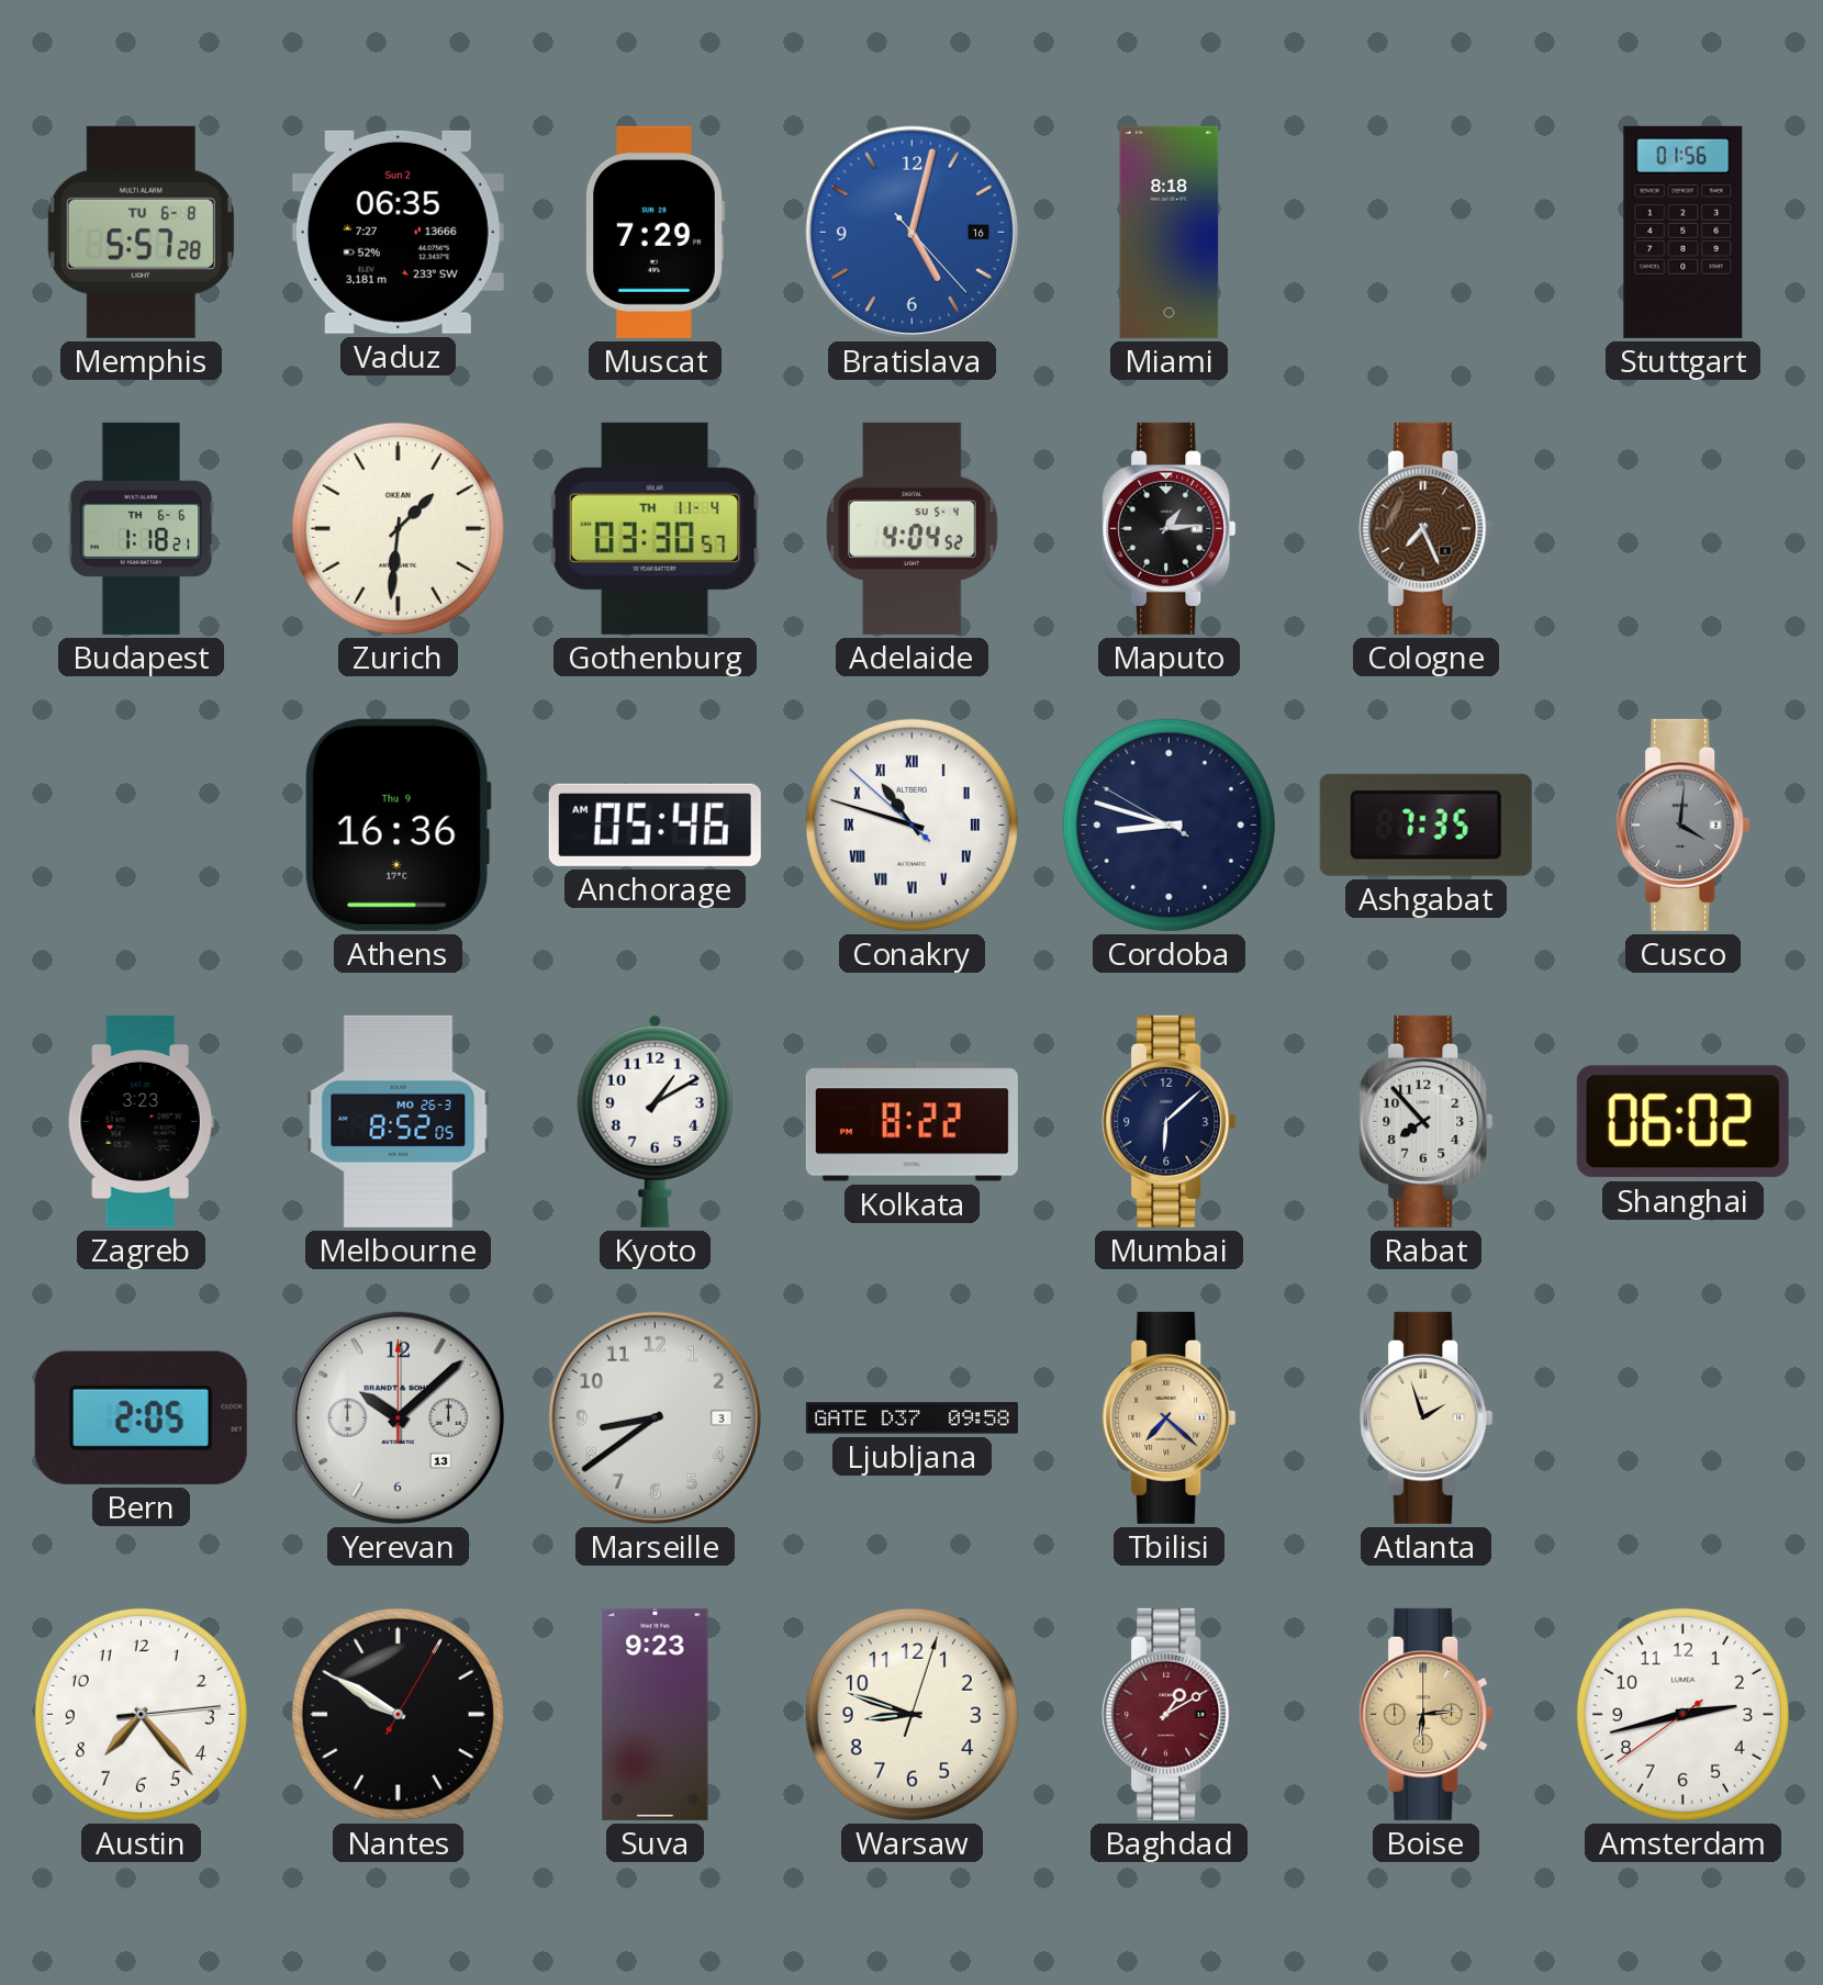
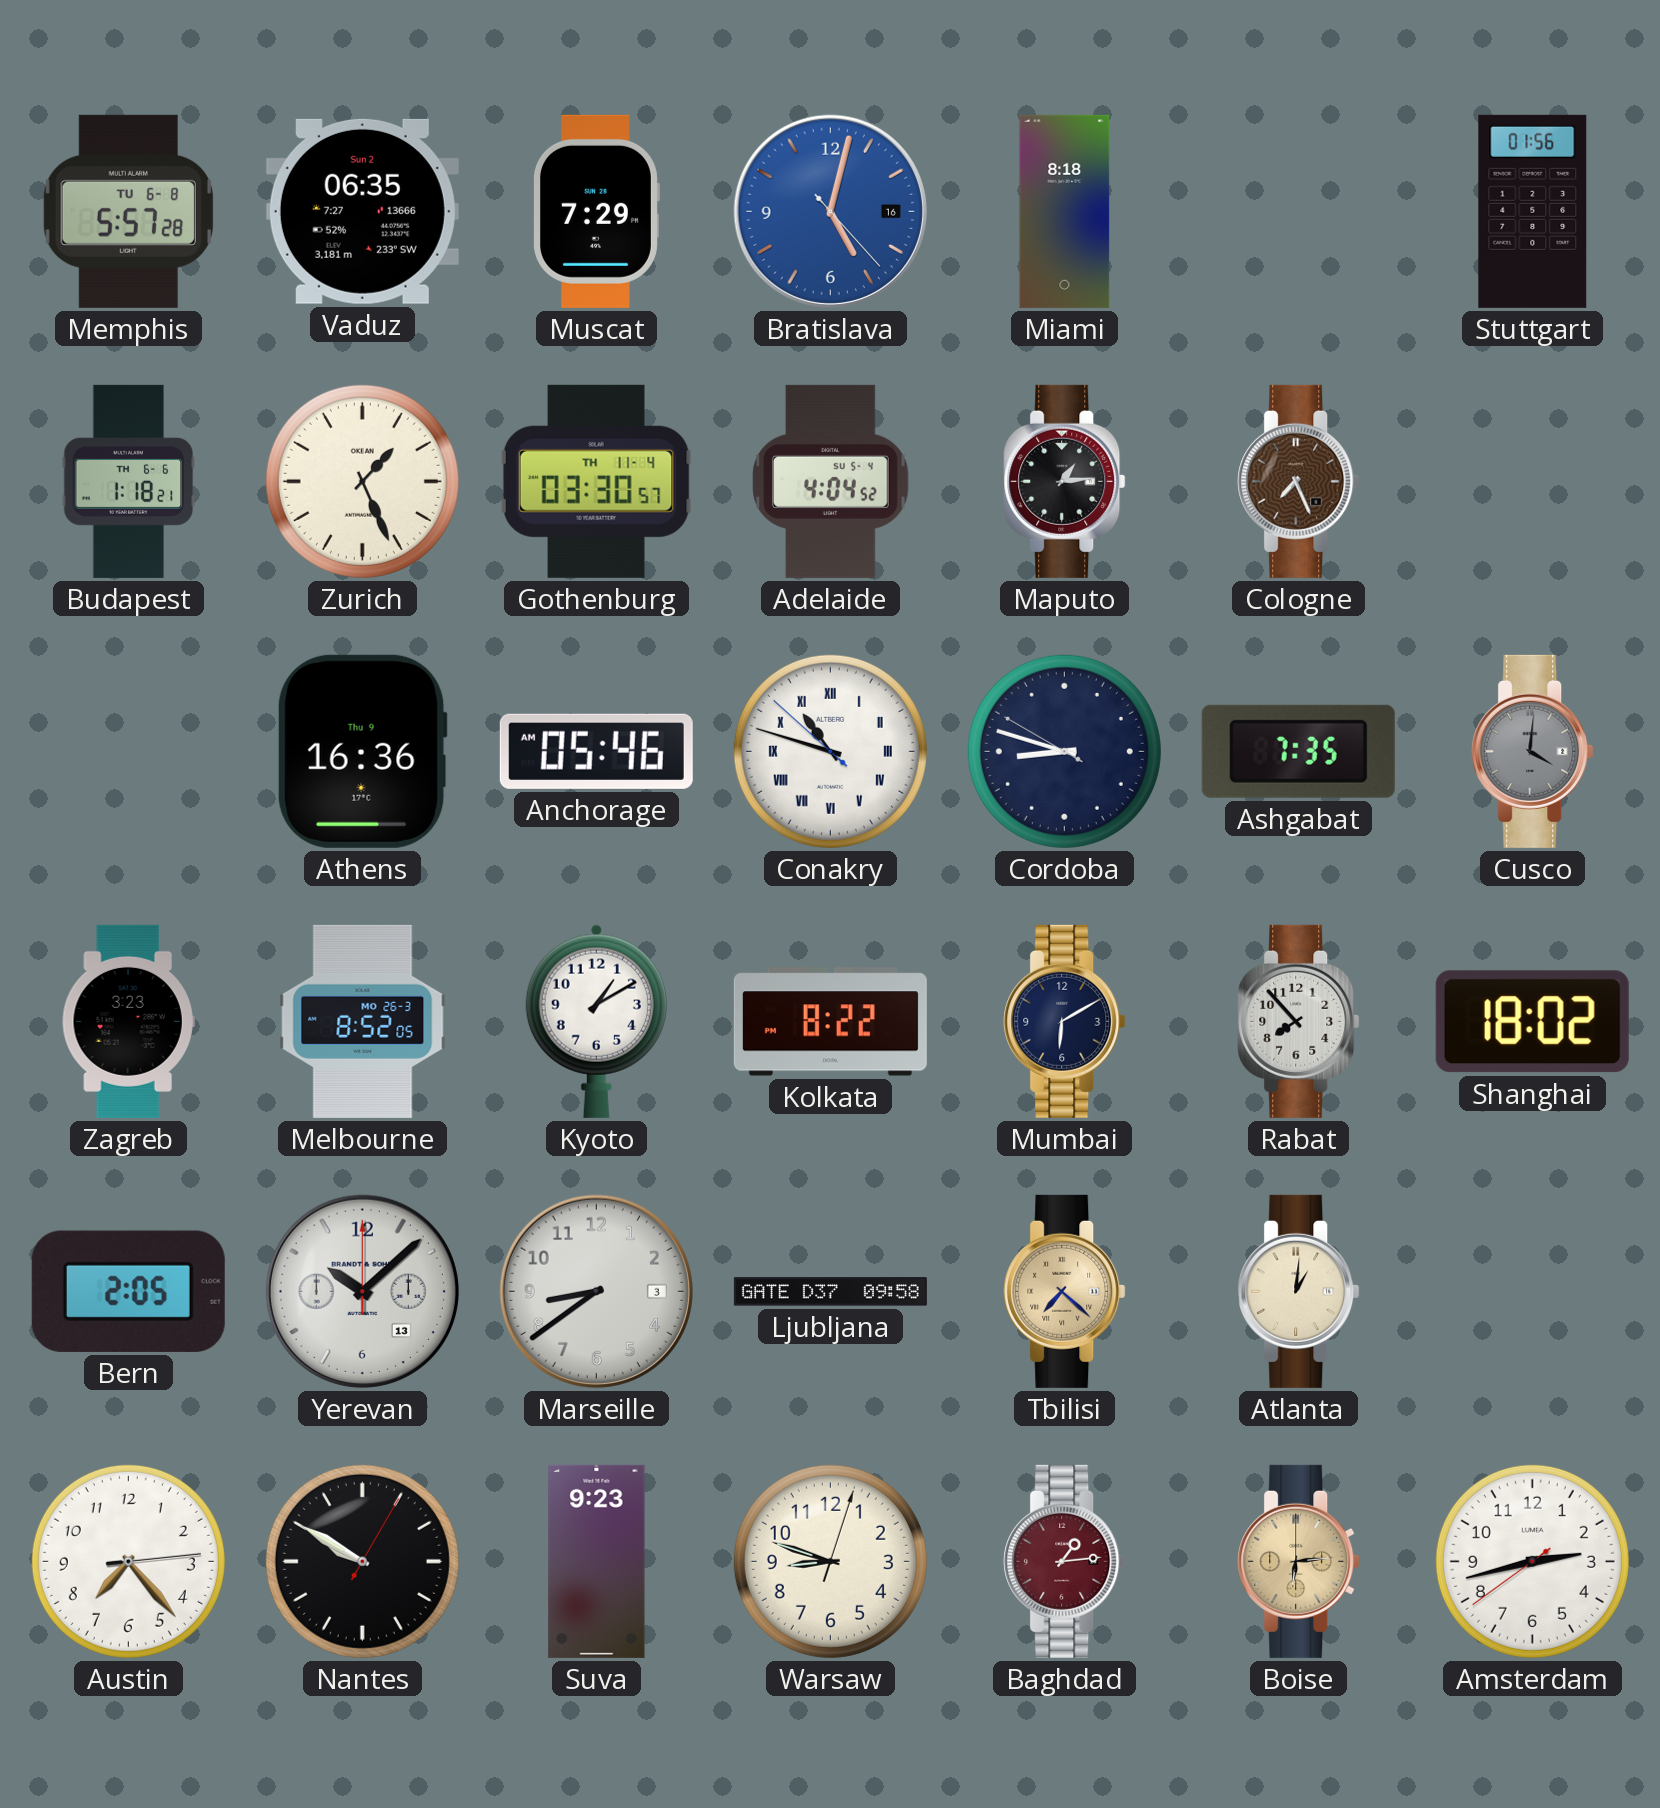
Zurich: 1:31 -> 1:26 (362, 481)
Mumbai: 6:08 -> 6:10 (1065, 1021)
Shanghai: 06:02 -> 18:02 (1532, 1022)
Atlanta: 1:57 -> 1:01 (1299, 1291)
Baghdad: 1:10 -> 1:14 (1065, 1561)
